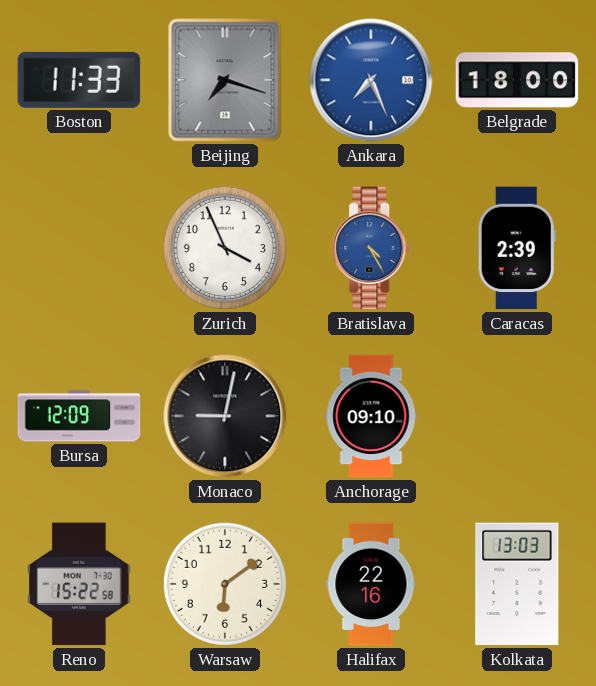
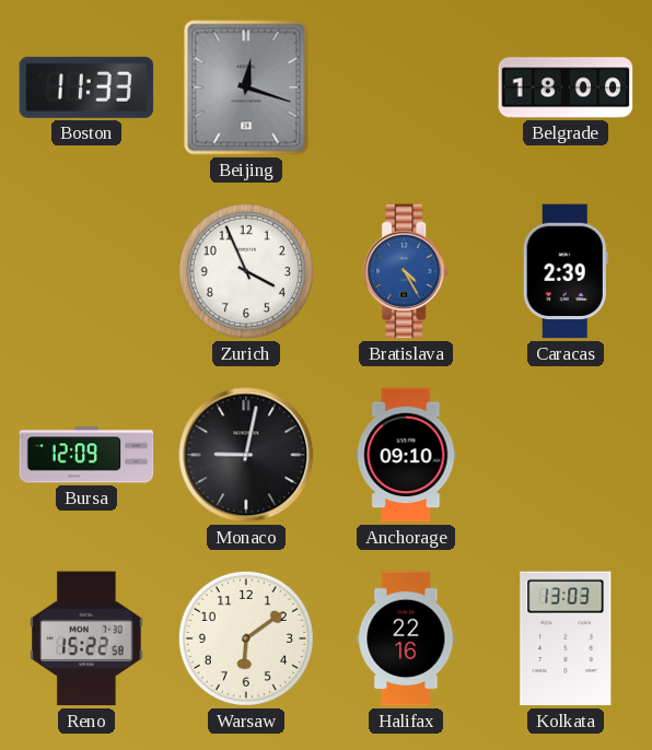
Beijing: 7:18 -> 12:18 (246, 87)
Ankara: 7:26 -> none (371, 80)
